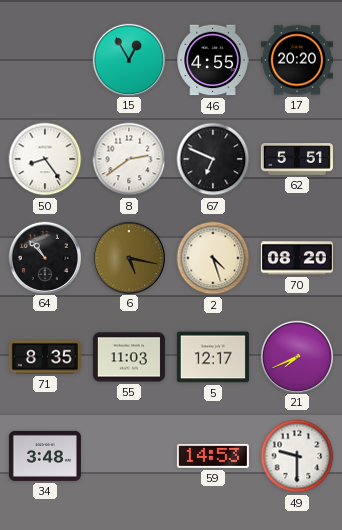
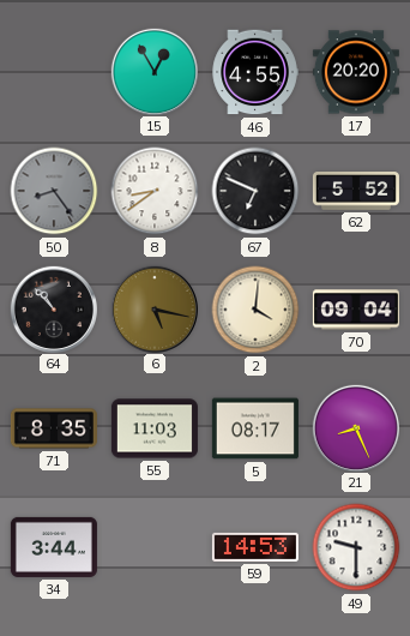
50 dial: white -> grey (54, 191)
8: 2:39 -> 8:39 (155, 191)
62: 5:51 -> 5:52 (356, 191)
2: 4:27 -> 4:01 (255, 310)
70: 08:20 -> 09:04 (356, 310)
5: 12:17 -> 08:17 (255, 428)
21: 7:41 -> 8:26 (355, 427)
34: 3:48 -> 3:44 (54, 547)
